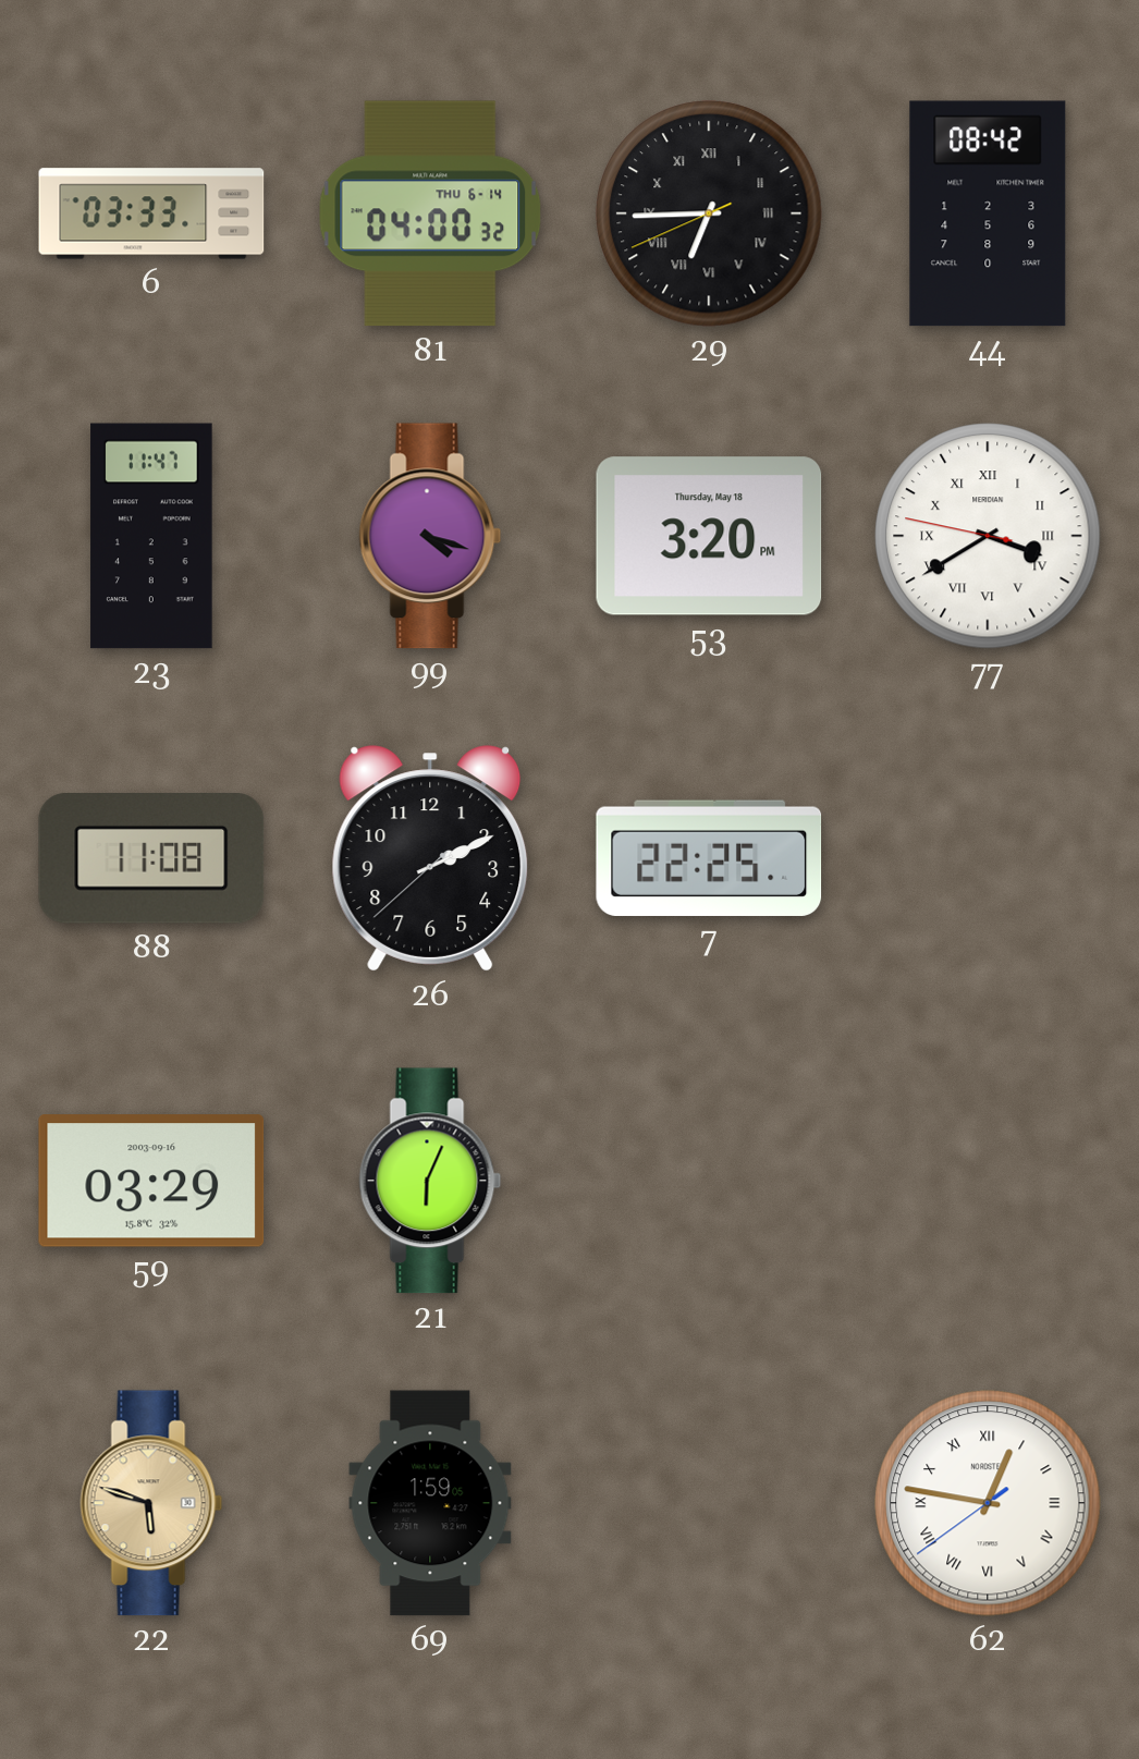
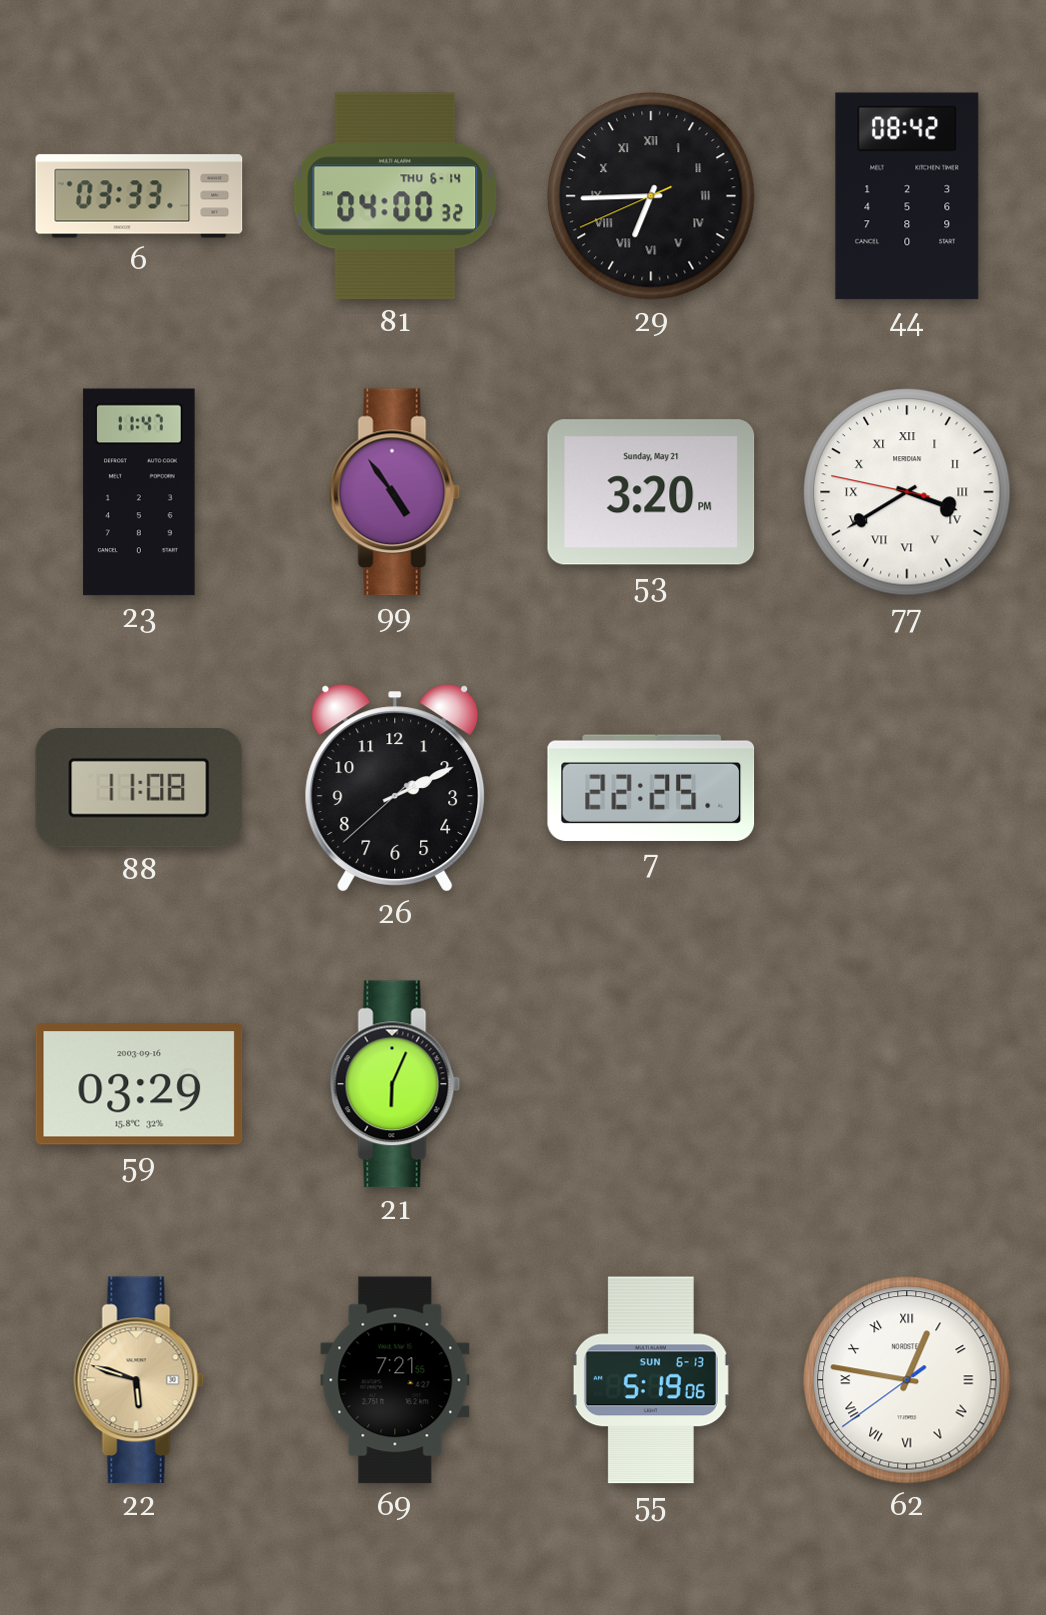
99: 4:18 -> 4:54 (395, 492)
53 date: Thursday, May 18 -> Sunday, May 21 (651, 492)
69: 1:59 -> 7:21 (395, 1380)
55: none -> 5:19 (651, 1380)
